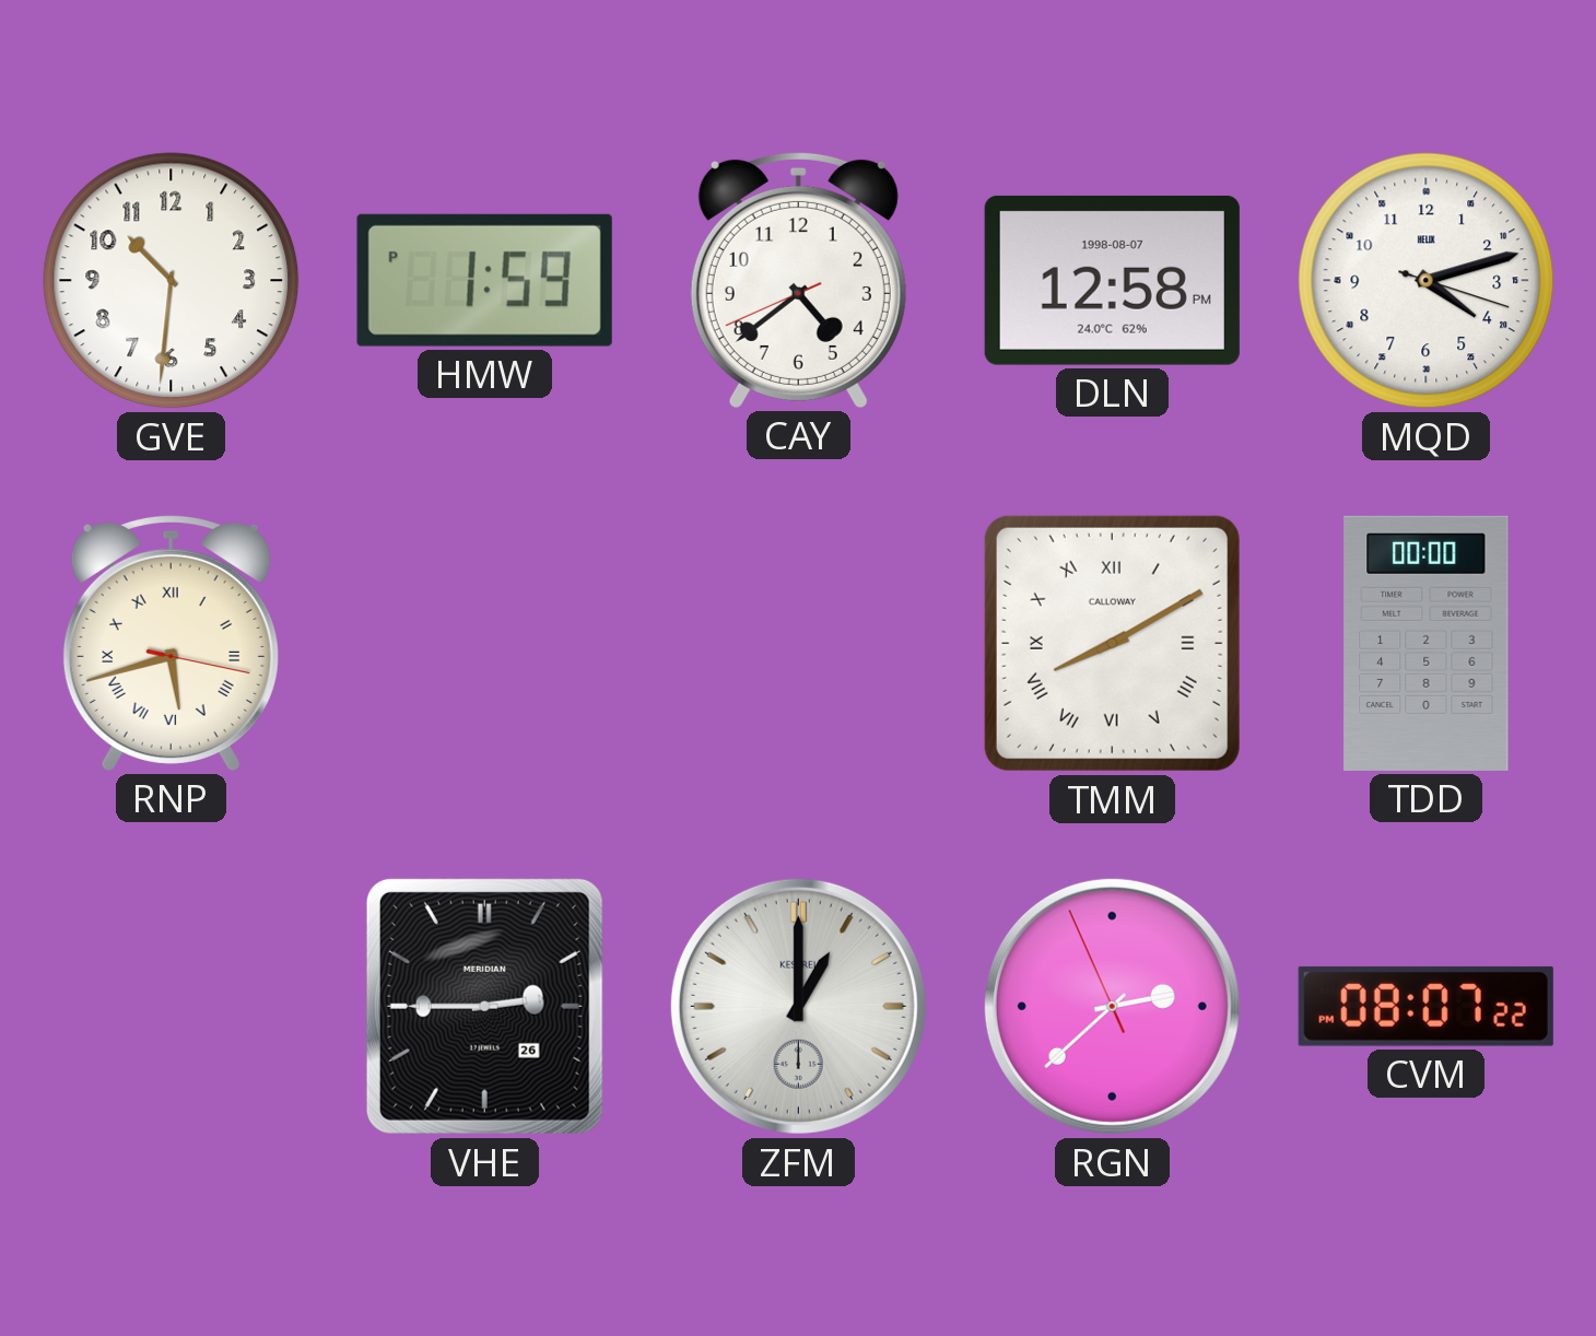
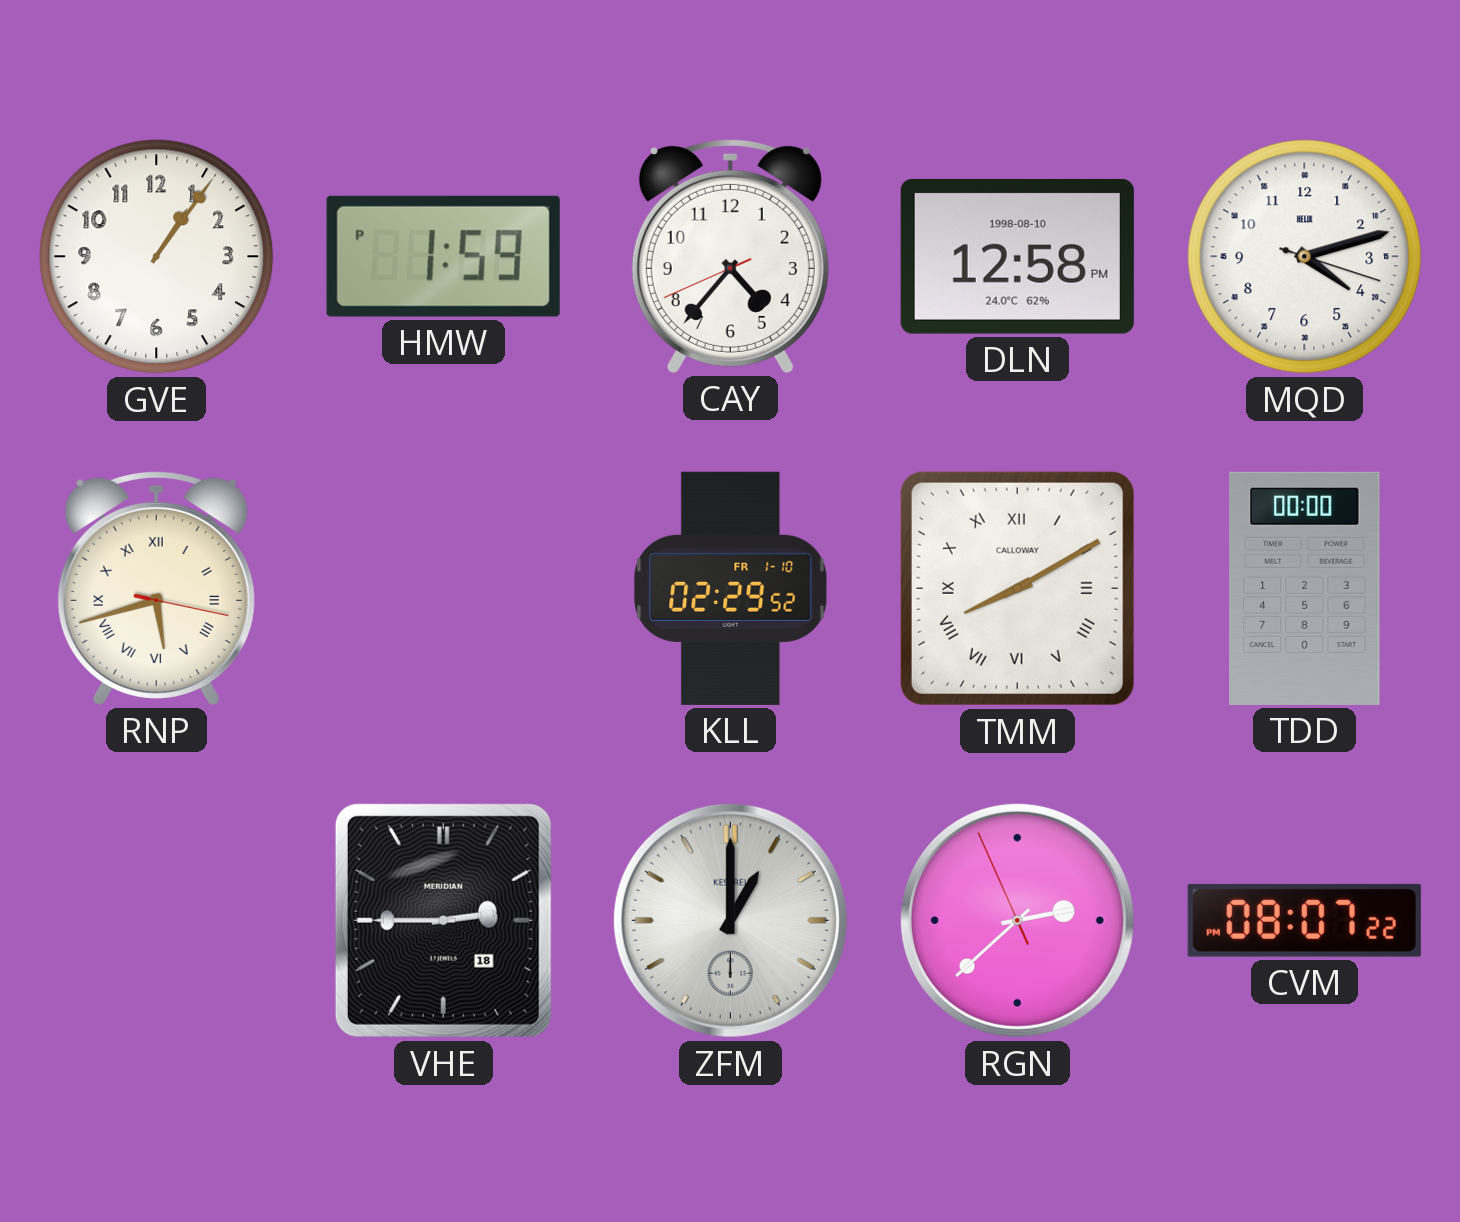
GVE: 10:31 -> 1:06 (157, 257)
CAY: 4:38 -> 4:36 (730, 256)
DLN date: 1998-08-07 -> 1998-08-10 (1017, 256)
KLL: none -> 02:29 (731, 588)
VHE date: 26 -> 18 (443, 920)
